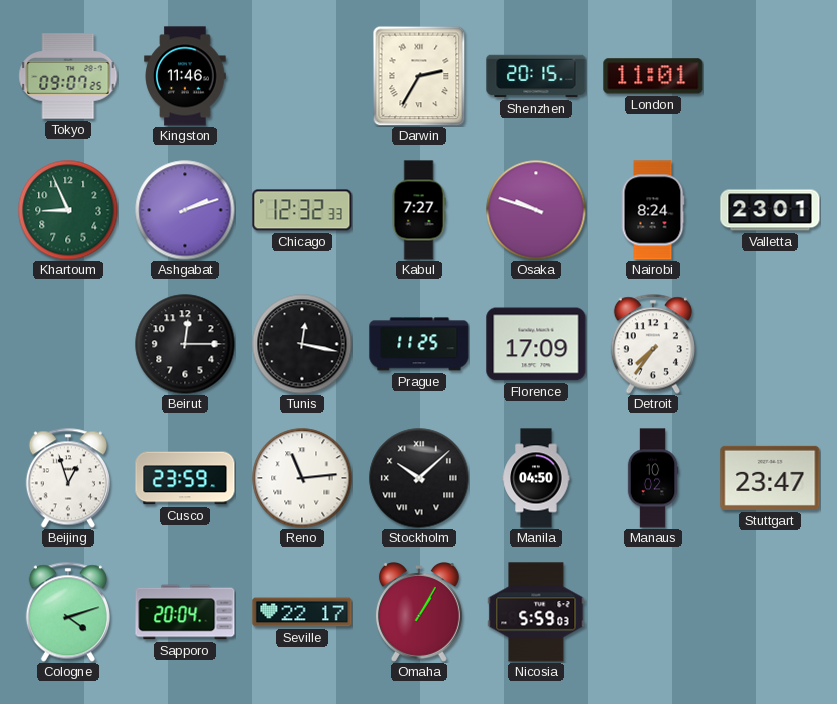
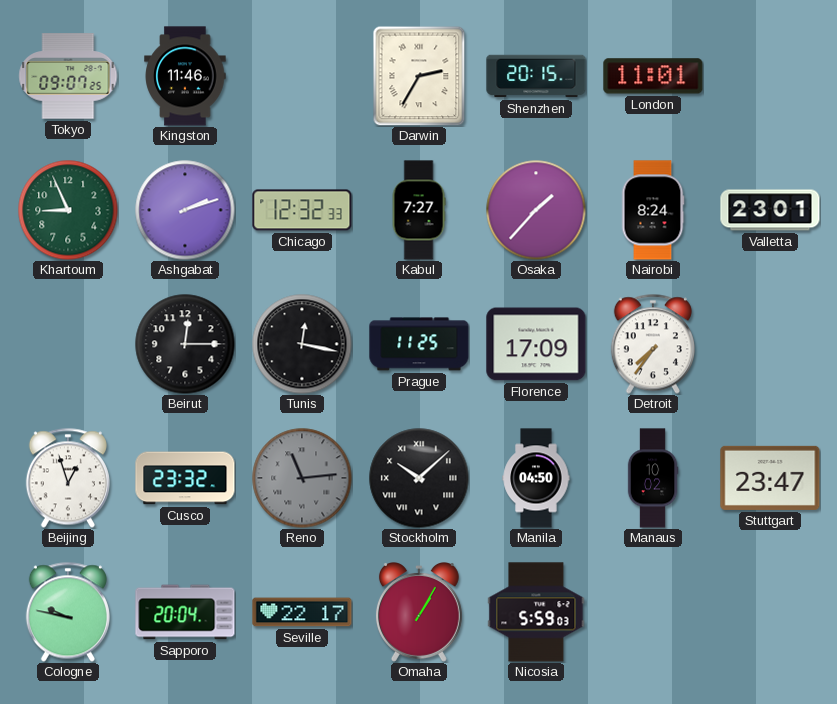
Osaka: 9:48 -> 1:37 (536, 210)
Cusco: 23:59 -> 23:32 (185, 478)
Reno dial: white -> grey (302, 478)
Cologne: 4:12 -> 9:47 (68, 612)
